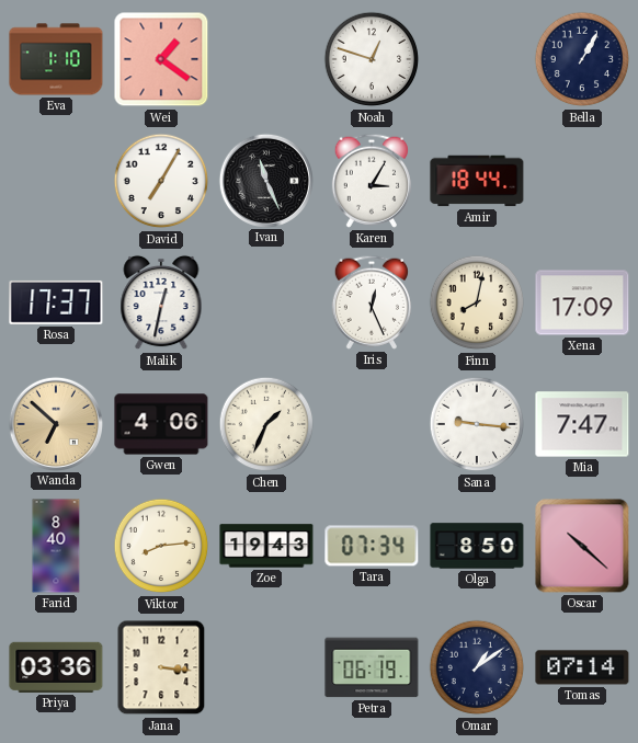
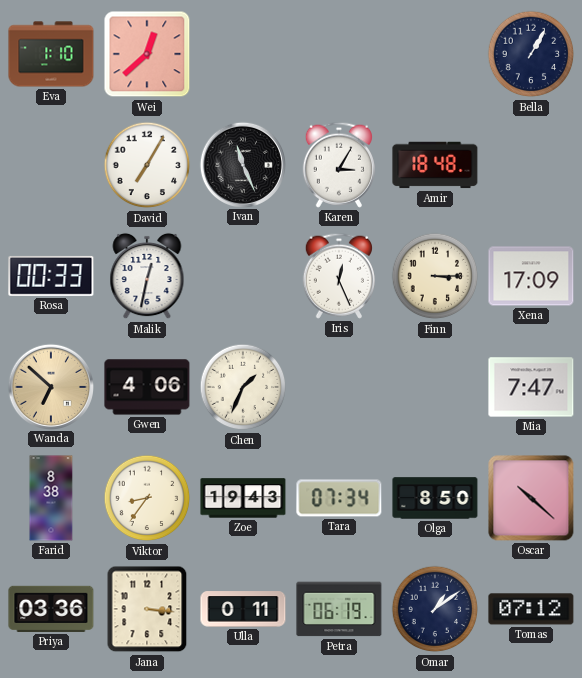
Wei: 1:21 -> 12:38 (147, 54)
Noah: 12:48 -> none (372, 59)
Amir: 18:44 -> 18:48 (435, 165)
Rosa: 17:37 -> 00:33 (51, 276)
Finn: 8:02 -> 3:15 (435, 276)
Sana: 9:16 -> none (477, 424)
Farid: 8:40 -> 8:38 (51, 498)
Viktor: 8:14 -> 8:36 (147, 498)
Ulla: none -> 0:11 (243, 609)
Tomas: 07:14 -> 07:12 (531, 609)
